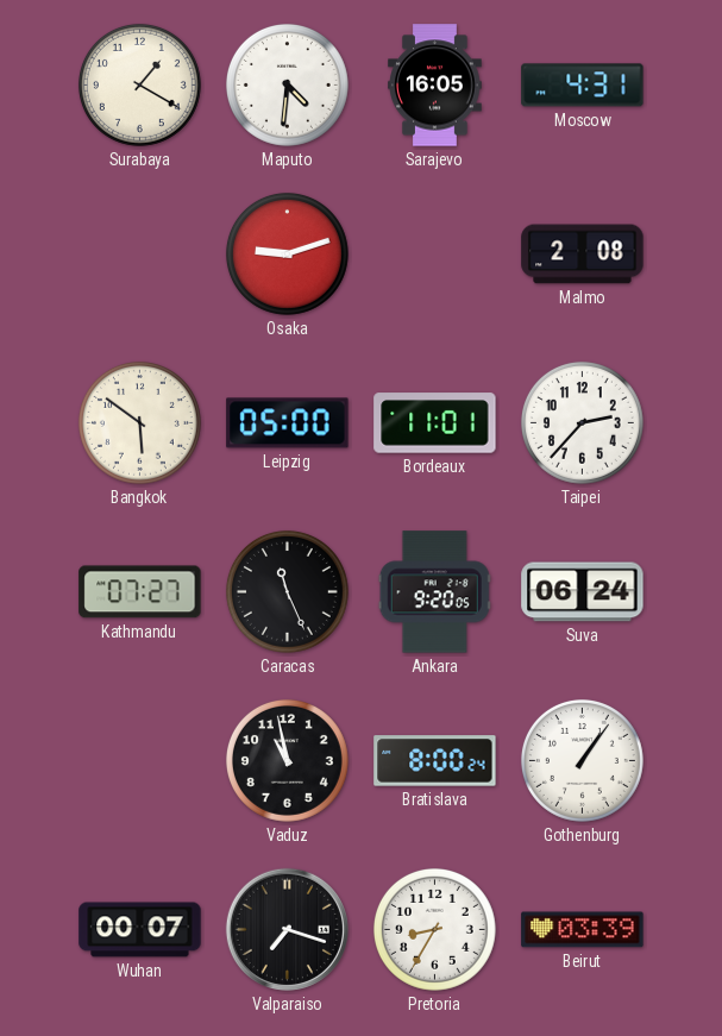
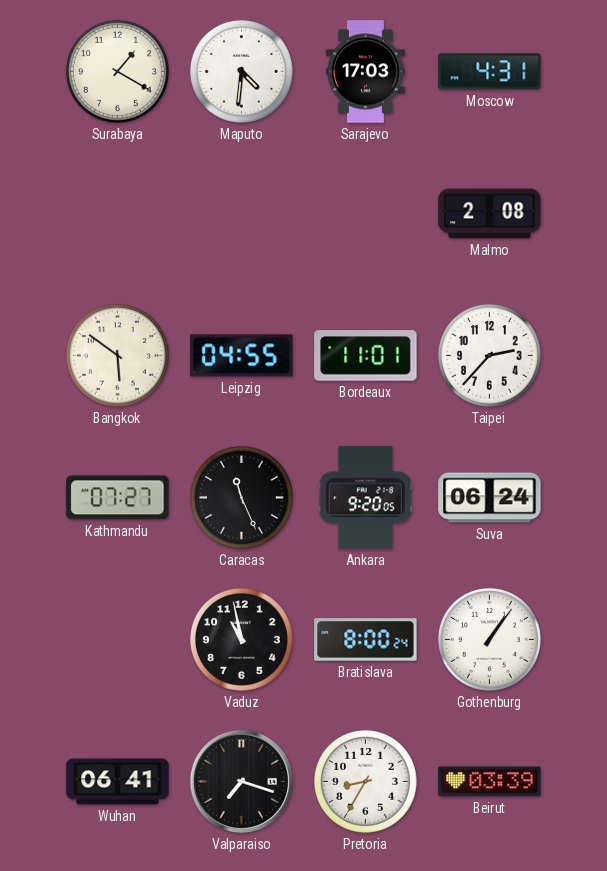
Sarajevo: 16:05 -> 17:03 (366, 72)
Osaka: 9:12 -> none (287, 253)
Leipzig: 05:00 -> 04:55 (242, 356)
Wuhan: 00:07 -> 06:41 (118, 782)
